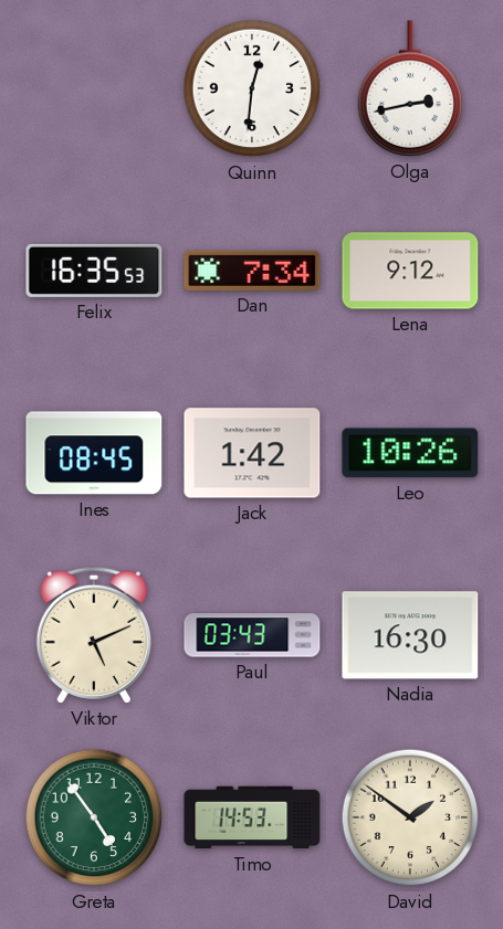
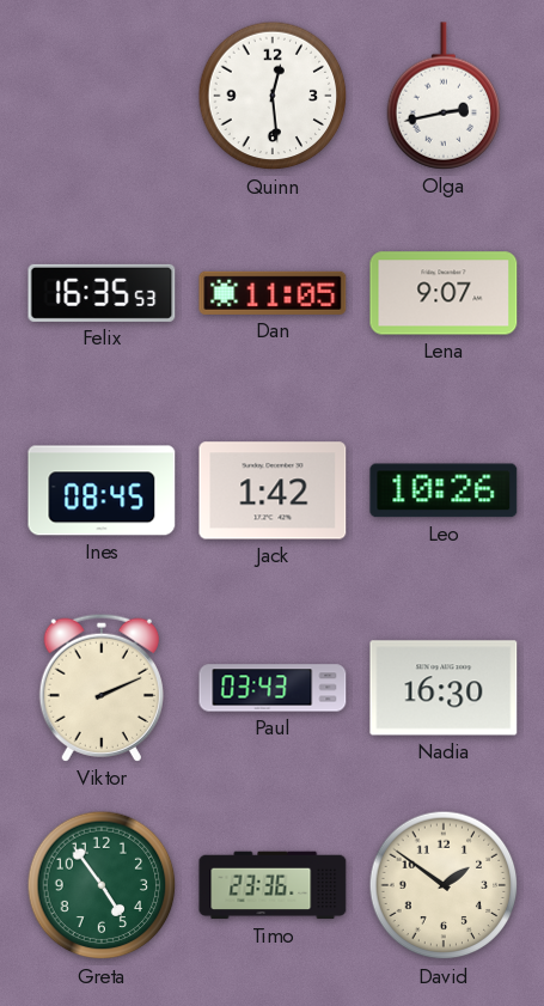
Quinn: 12:31 -> 12:29 (273, 96)
Dan: 7:34 -> 11:05 (273, 293)
Lena: 9:12 -> 9:07 (444, 293)
Viktor: 5:11 -> 2:11 (102, 688)
Timo: 14:53 -> 23:36 (273, 885)
